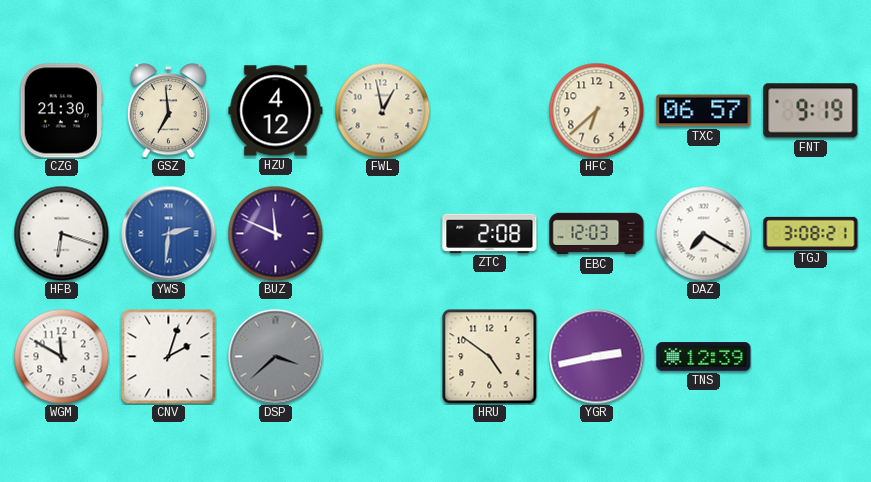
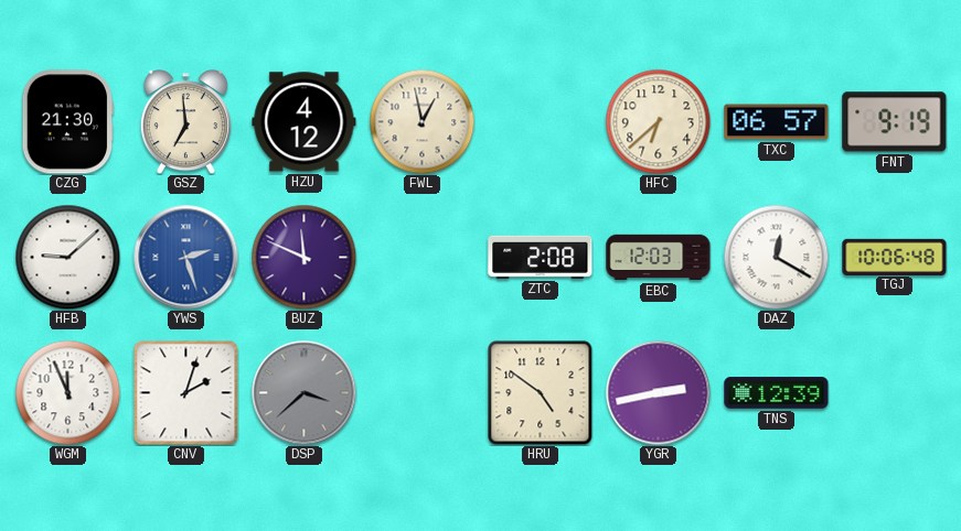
HFB: 6:18 -> 9:08 (67, 257)
YWS: 2:31 -> 2:27 (185, 257)
DAZ: 7:20 -> 12:20 (776, 257)
TGJ: 3:08 -> 10:06 (895, 257)
WGM: 11:50 -> 11:56 (67, 392)
